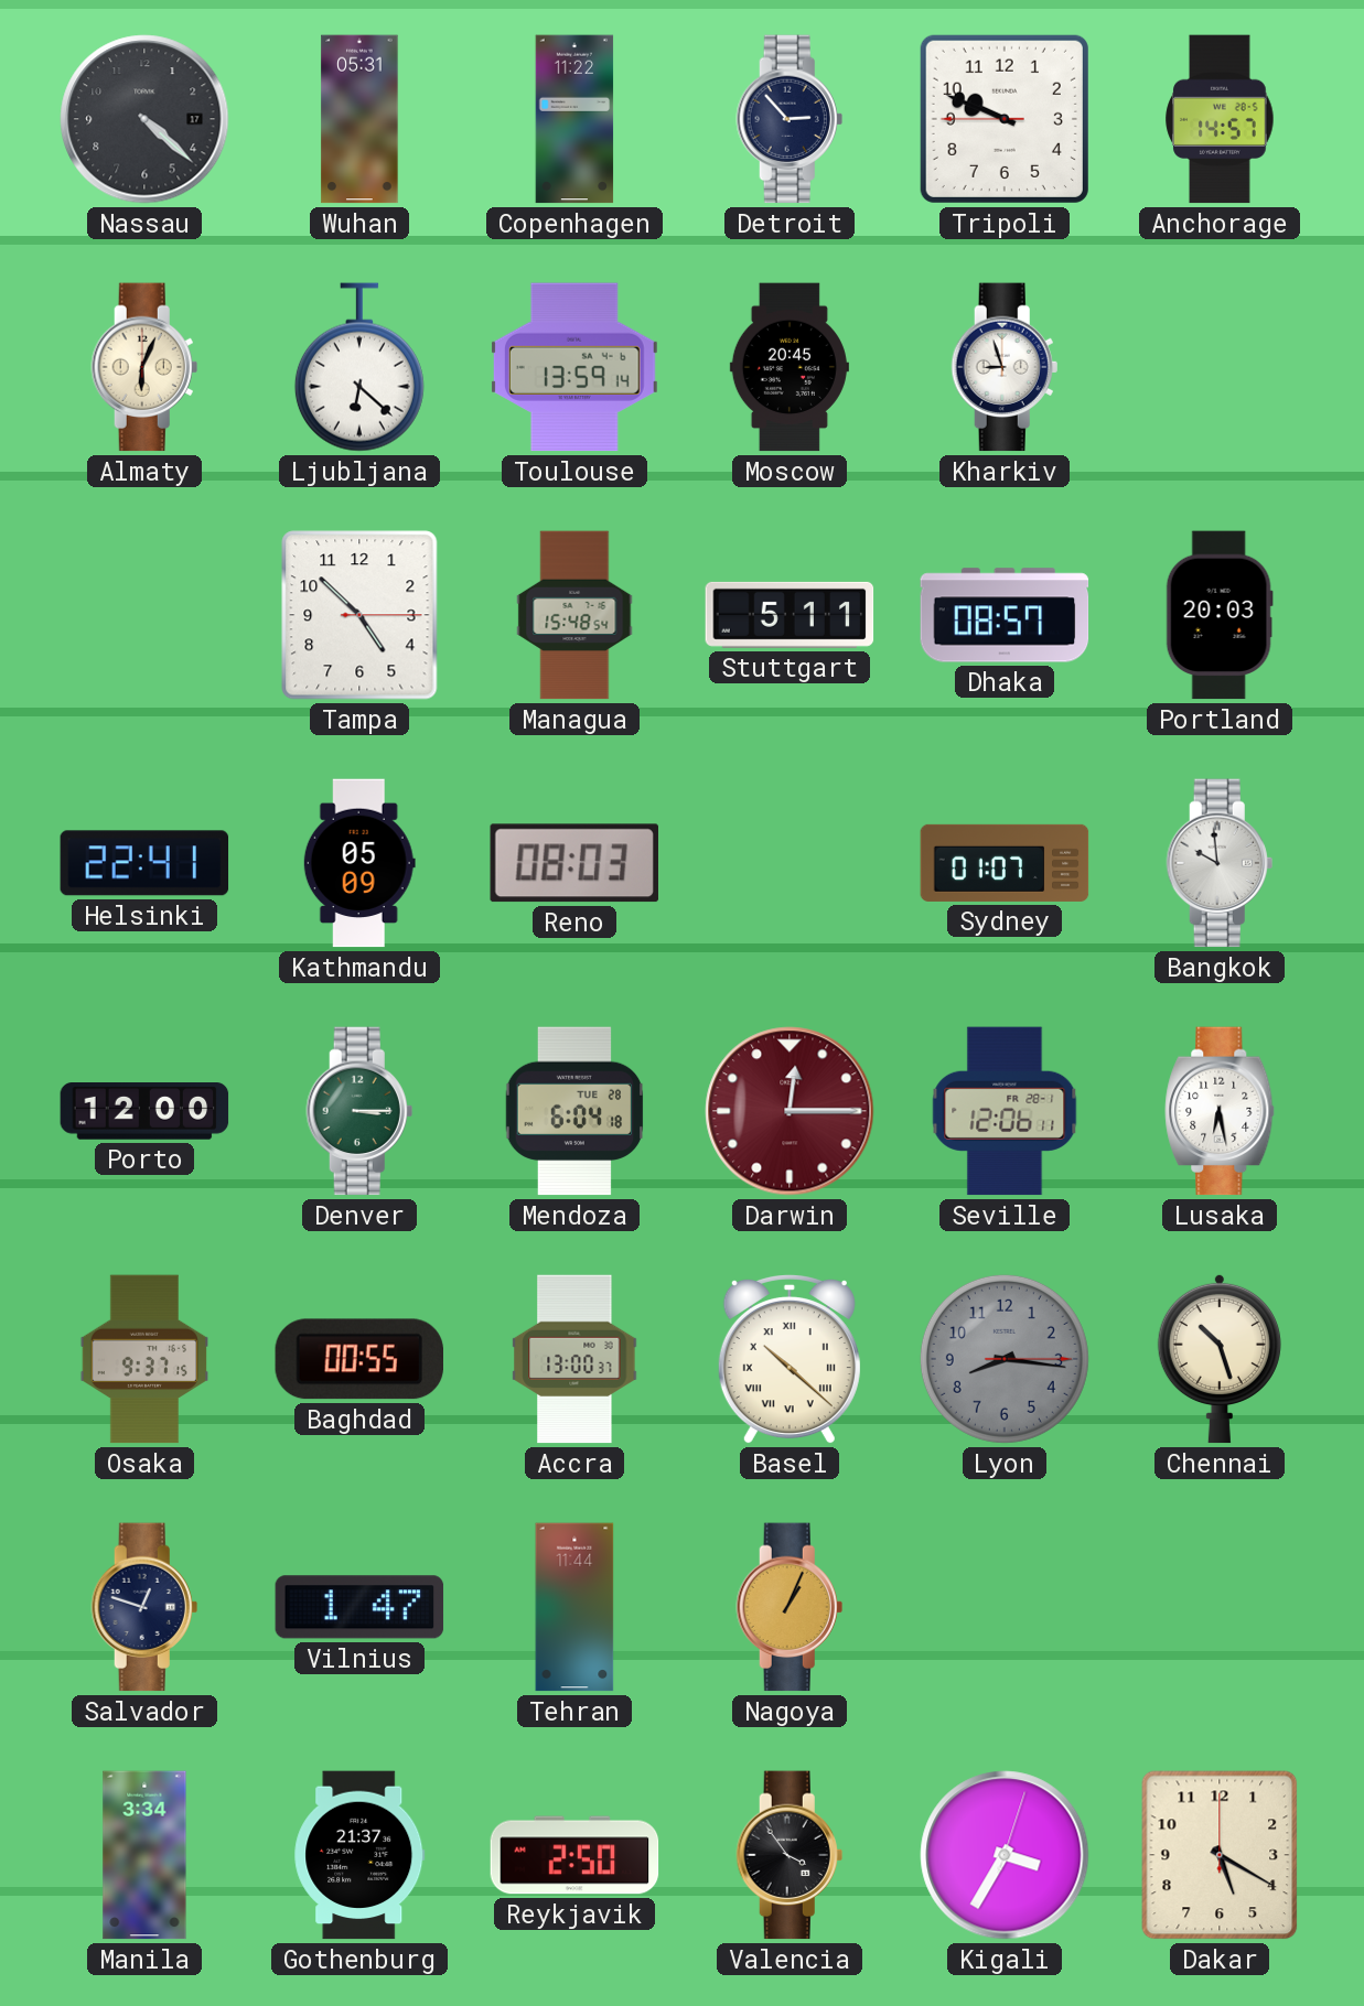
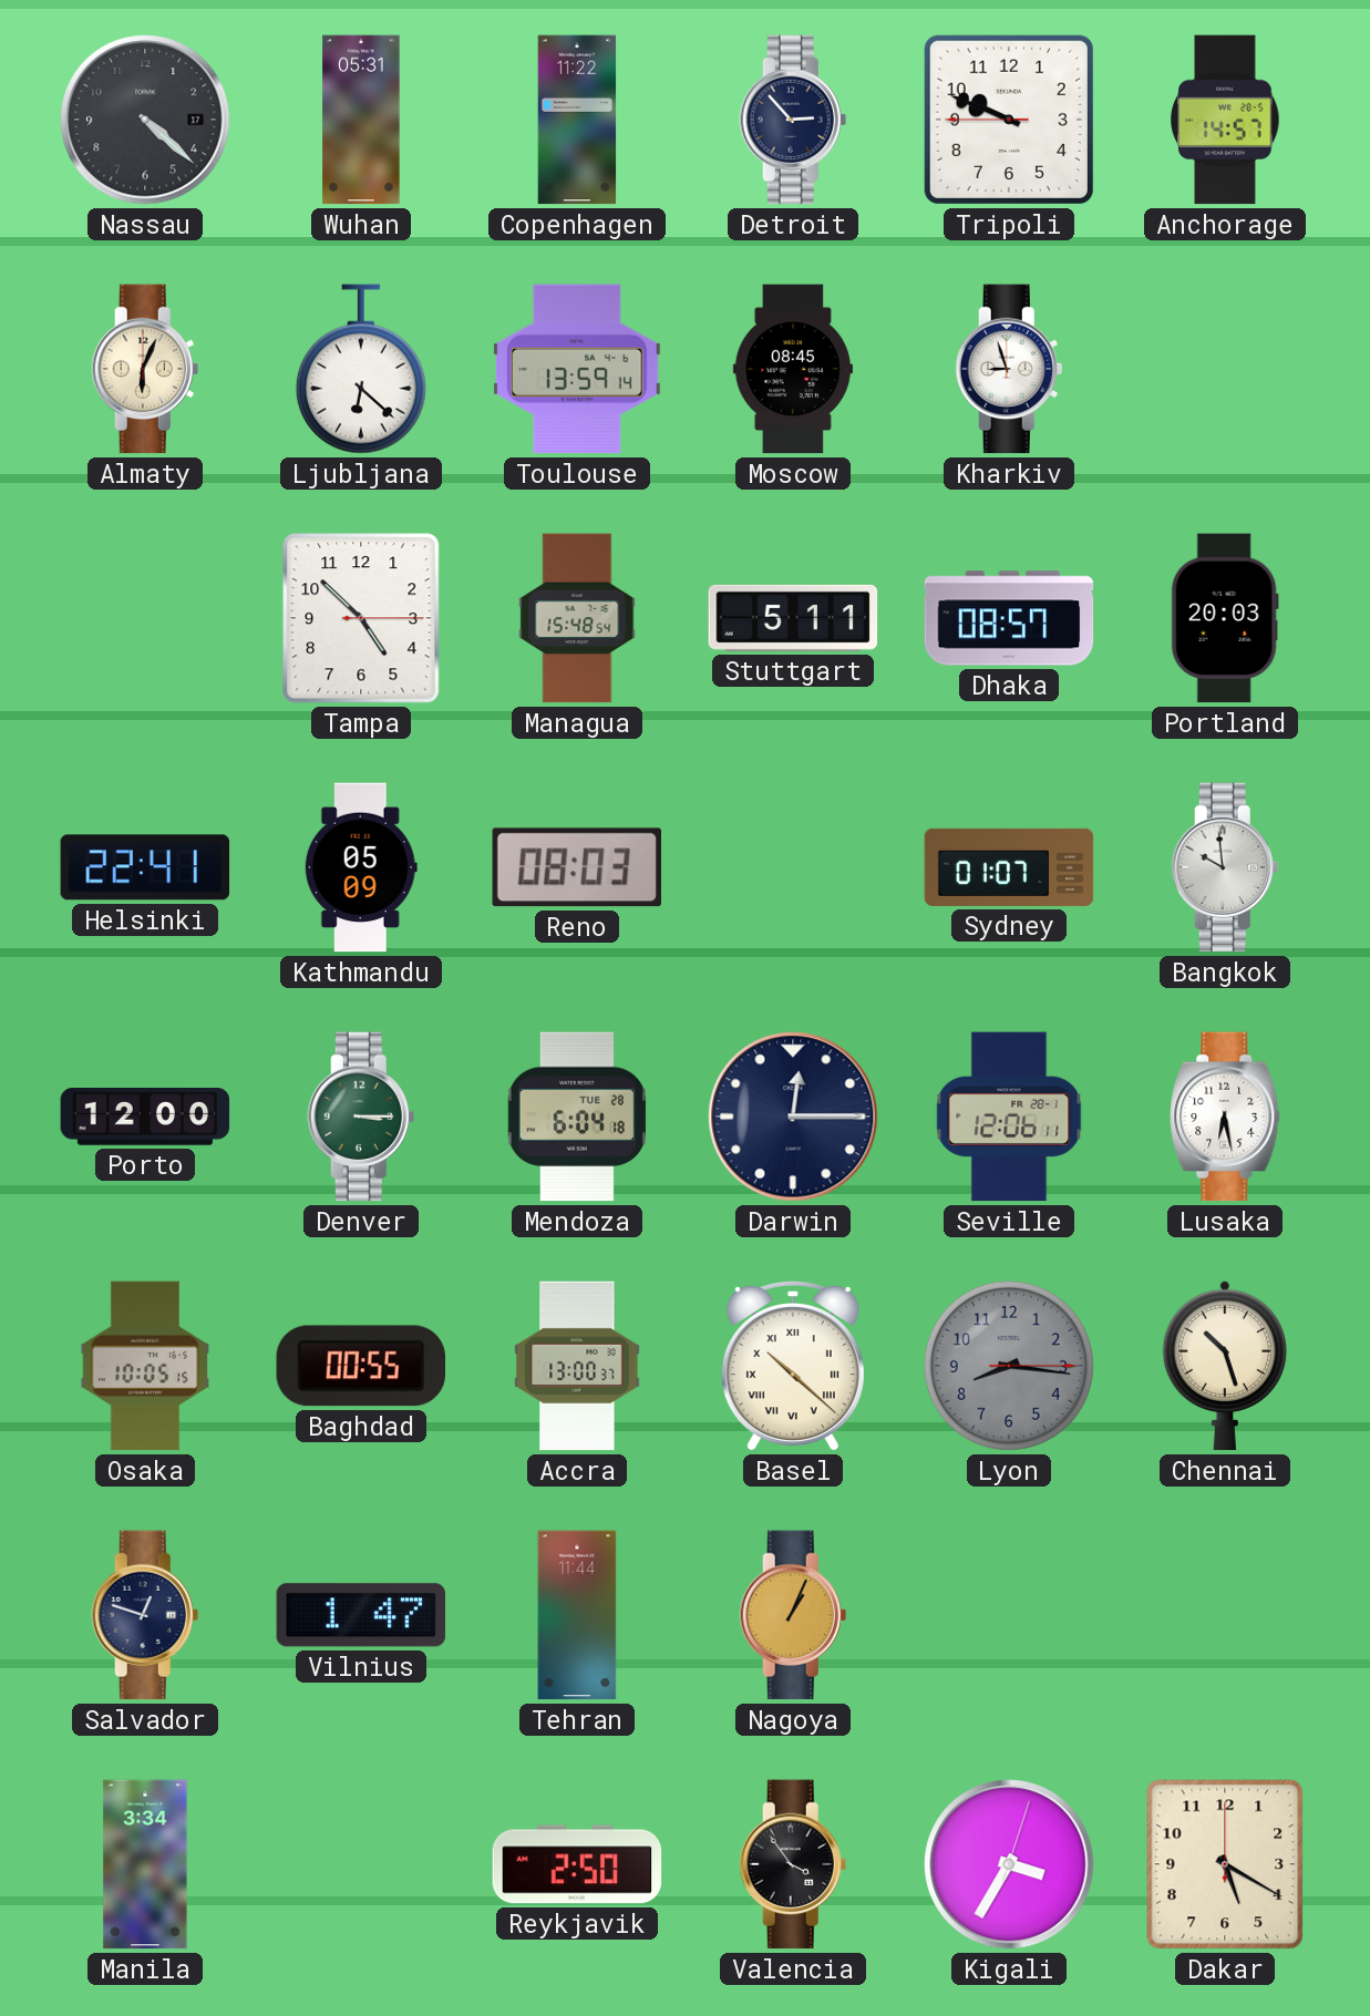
Moscow: 20:45 -> 08:45 (793, 369)
Darwin dial: burgundy -> navy (793, 1117)
Osaka: 9:37 -> 10:05 (144, 1366)
Gothenburg: 21:37 -> none (359, 1855)
